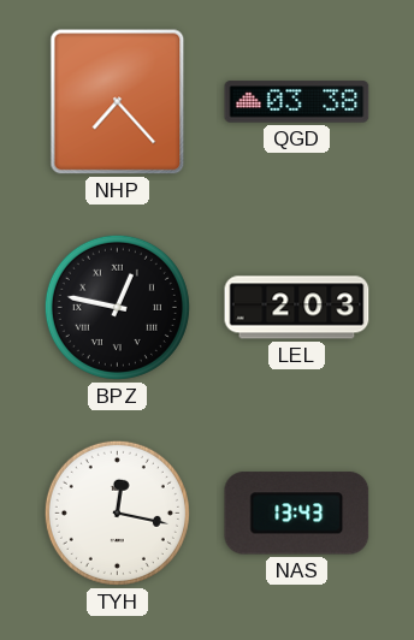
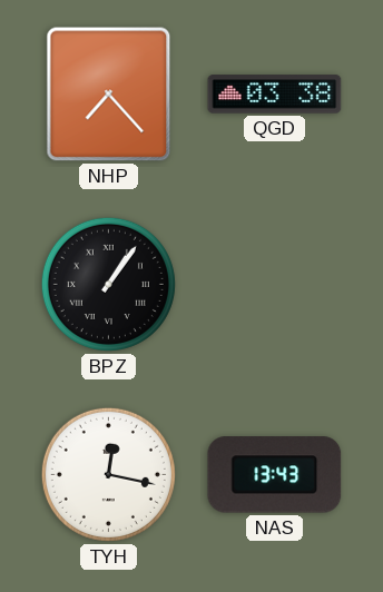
BPZ: 12:47 -> 1:06 (108, 284)
LEL: 2:03 -> none (297, 308)
